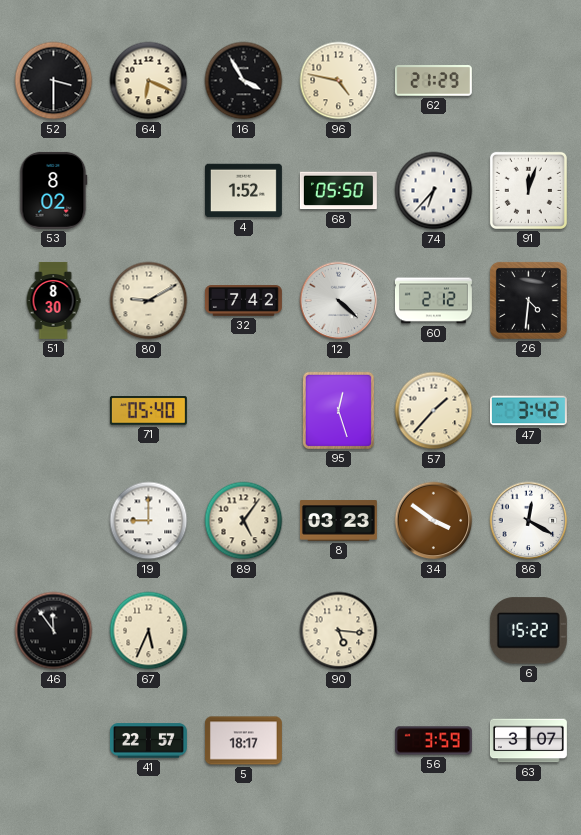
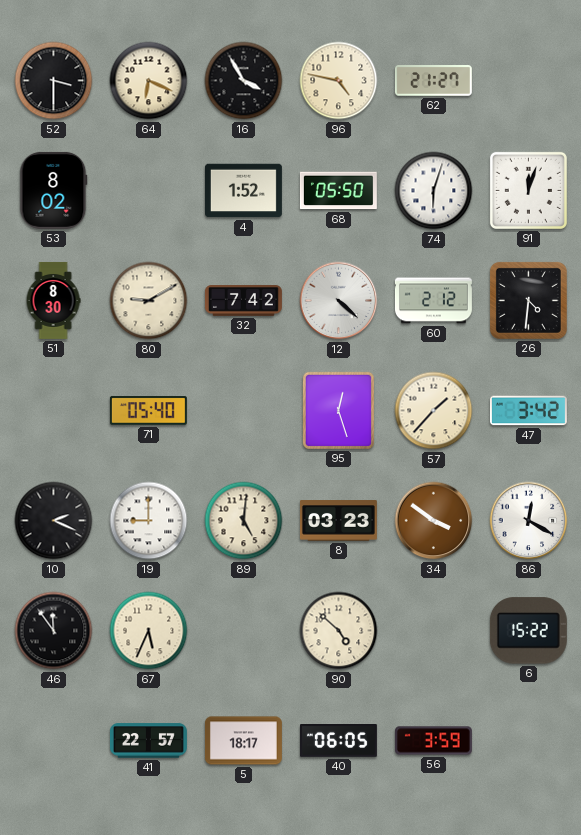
62: 21:29 -> 21:27 (433, 81)
74: 6:37 -> 6:03 (434, 191)
10: none -> 2:19 (54, 521)
89: 5:06 -> 5:01 (244, 521)
90: 5:16 -> 4:52 (339, 631)
40: none -> 06:05 (338, 741)
63: 3:07 -> none (528, 741)
